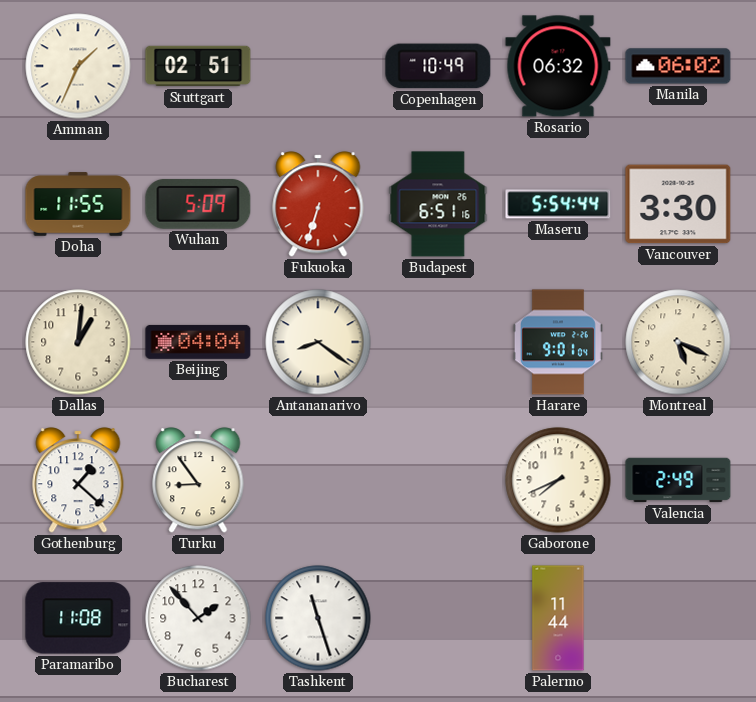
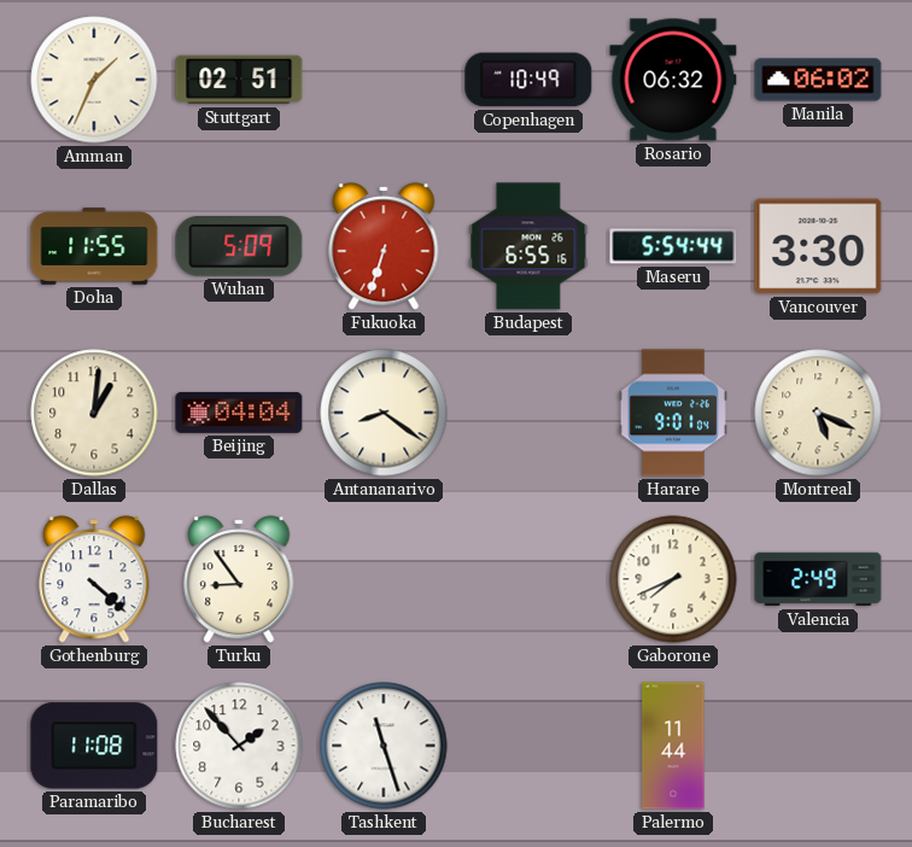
Budapest: 6:51 -> 6:55 (528, 246)
Gothenburg: 1:22 -> 4:22 (94, 579)
